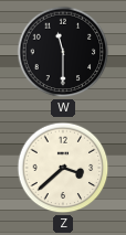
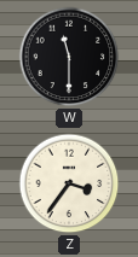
Z: 3:38 -> 3:36 (69, 183)
